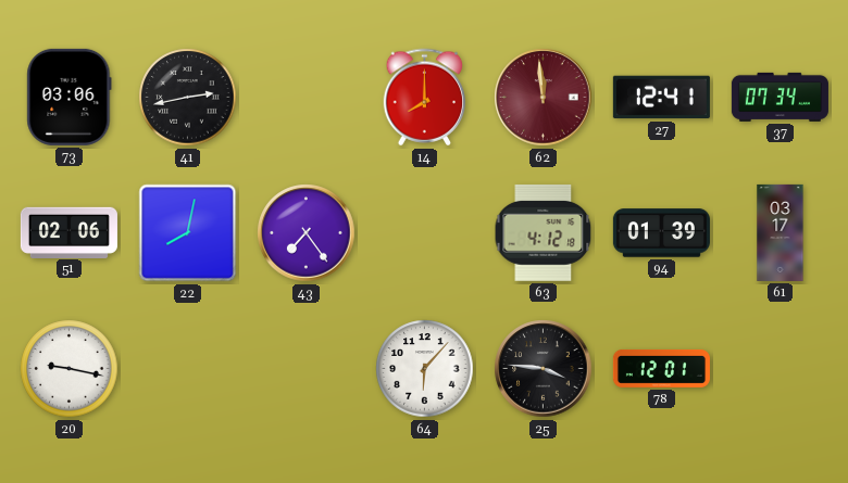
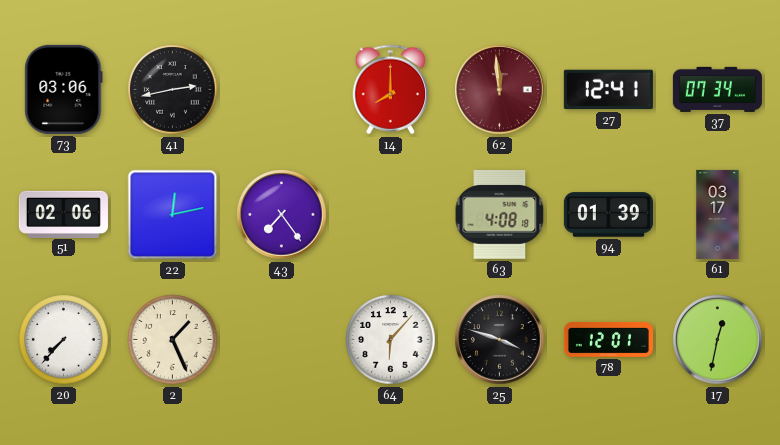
22: 8:02 -> 12:13 (173, 215)
63: 4:12 -> 4:08 (500, 214)
20: 9:17 -> 7:37 (64, 340)
2: none -> 1:26 (173, 340)
25: 3:46 -> 3:48 (500, 340)
17: none -> 12:32 (718, 340)
